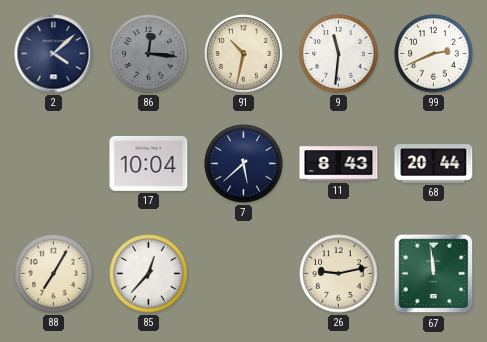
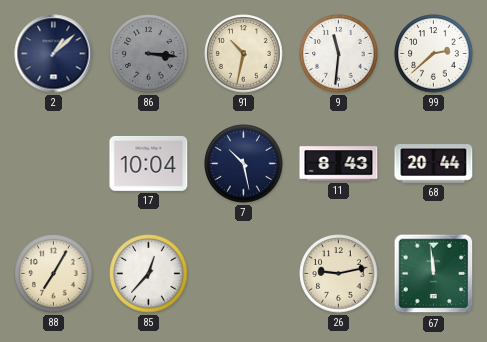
2: 4:08 -> 1:08 (54, 54)
86: 12:16 -> 3:16 (149, 54)
99: 2:41 -> 2:38 (434, 54)
7: 5:38 -> 10:28 (244, 164)
